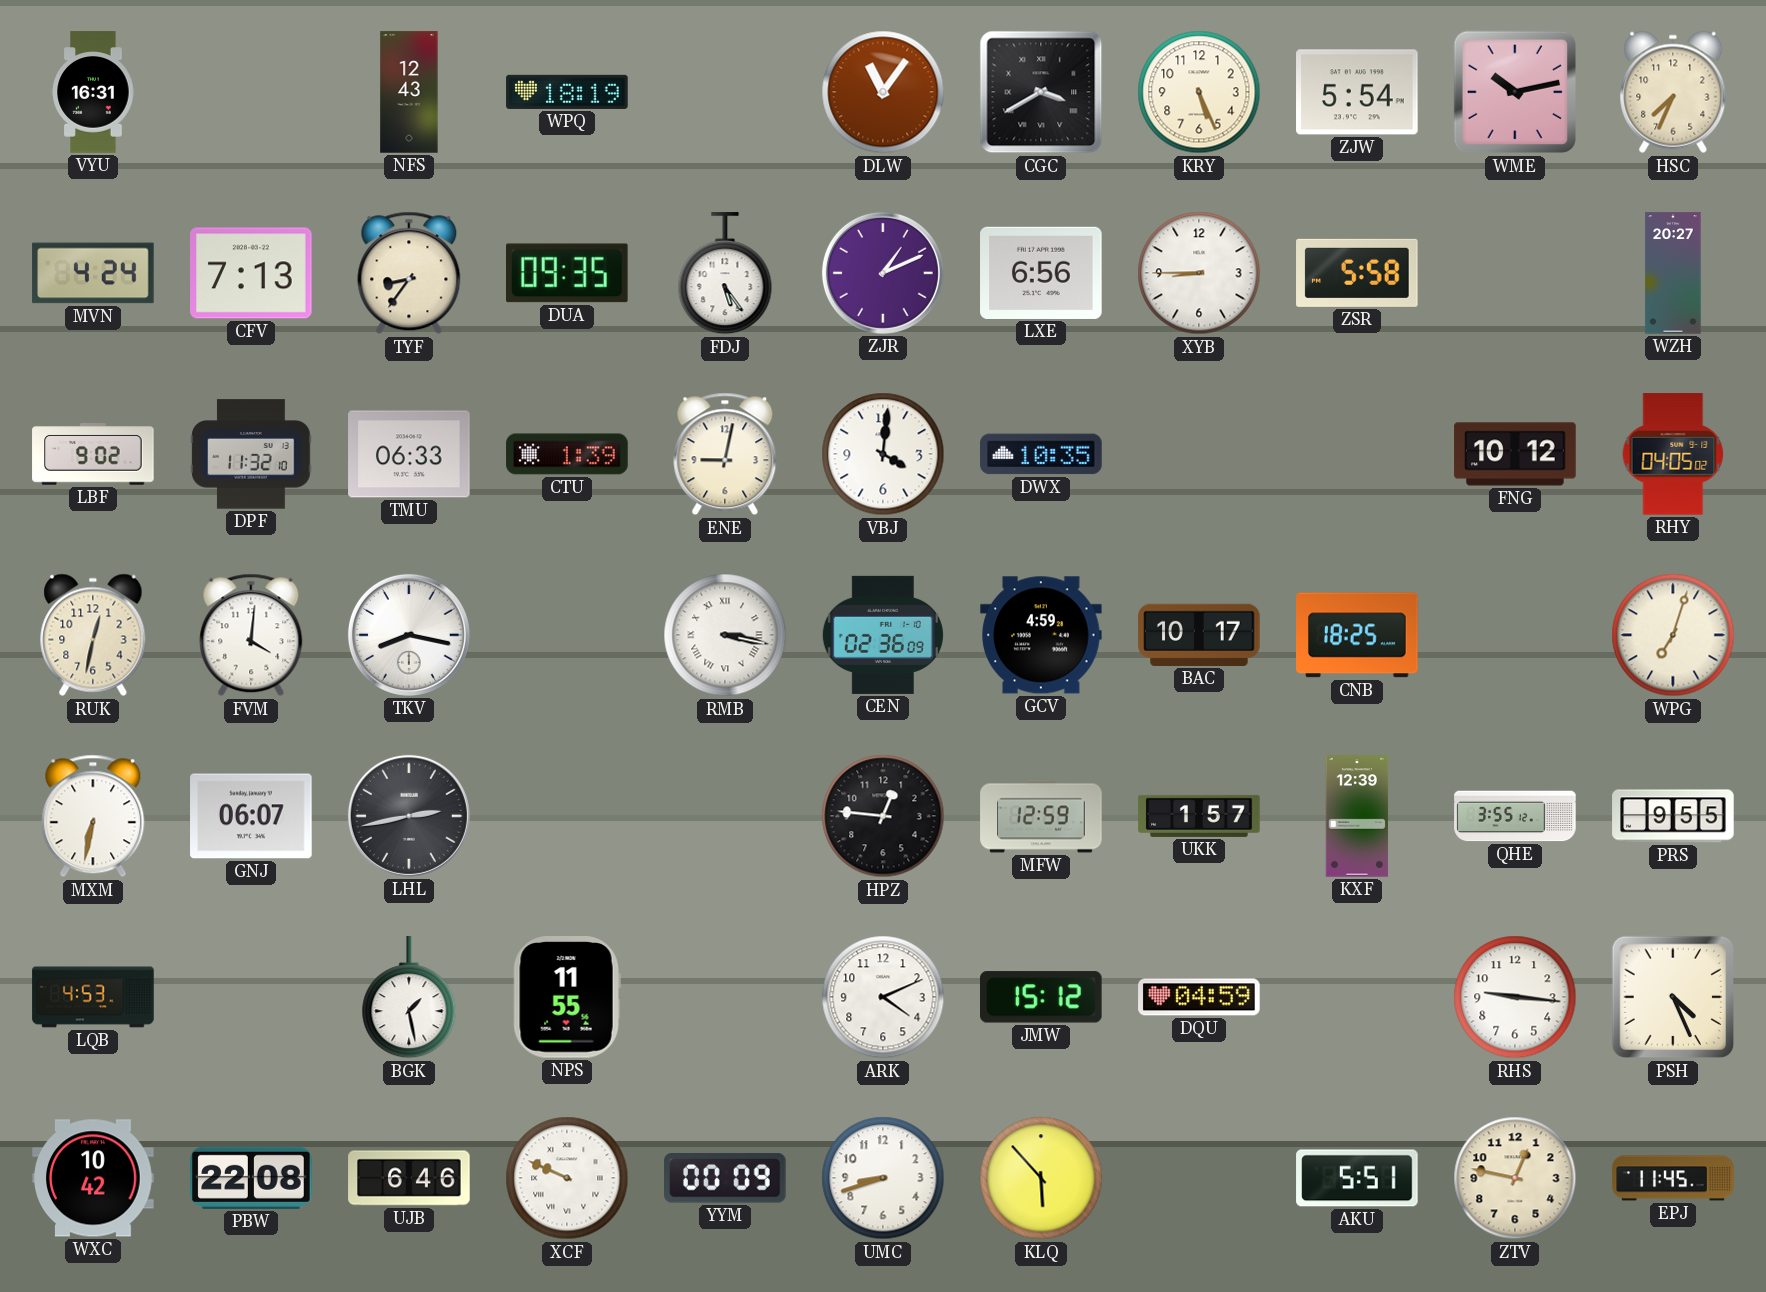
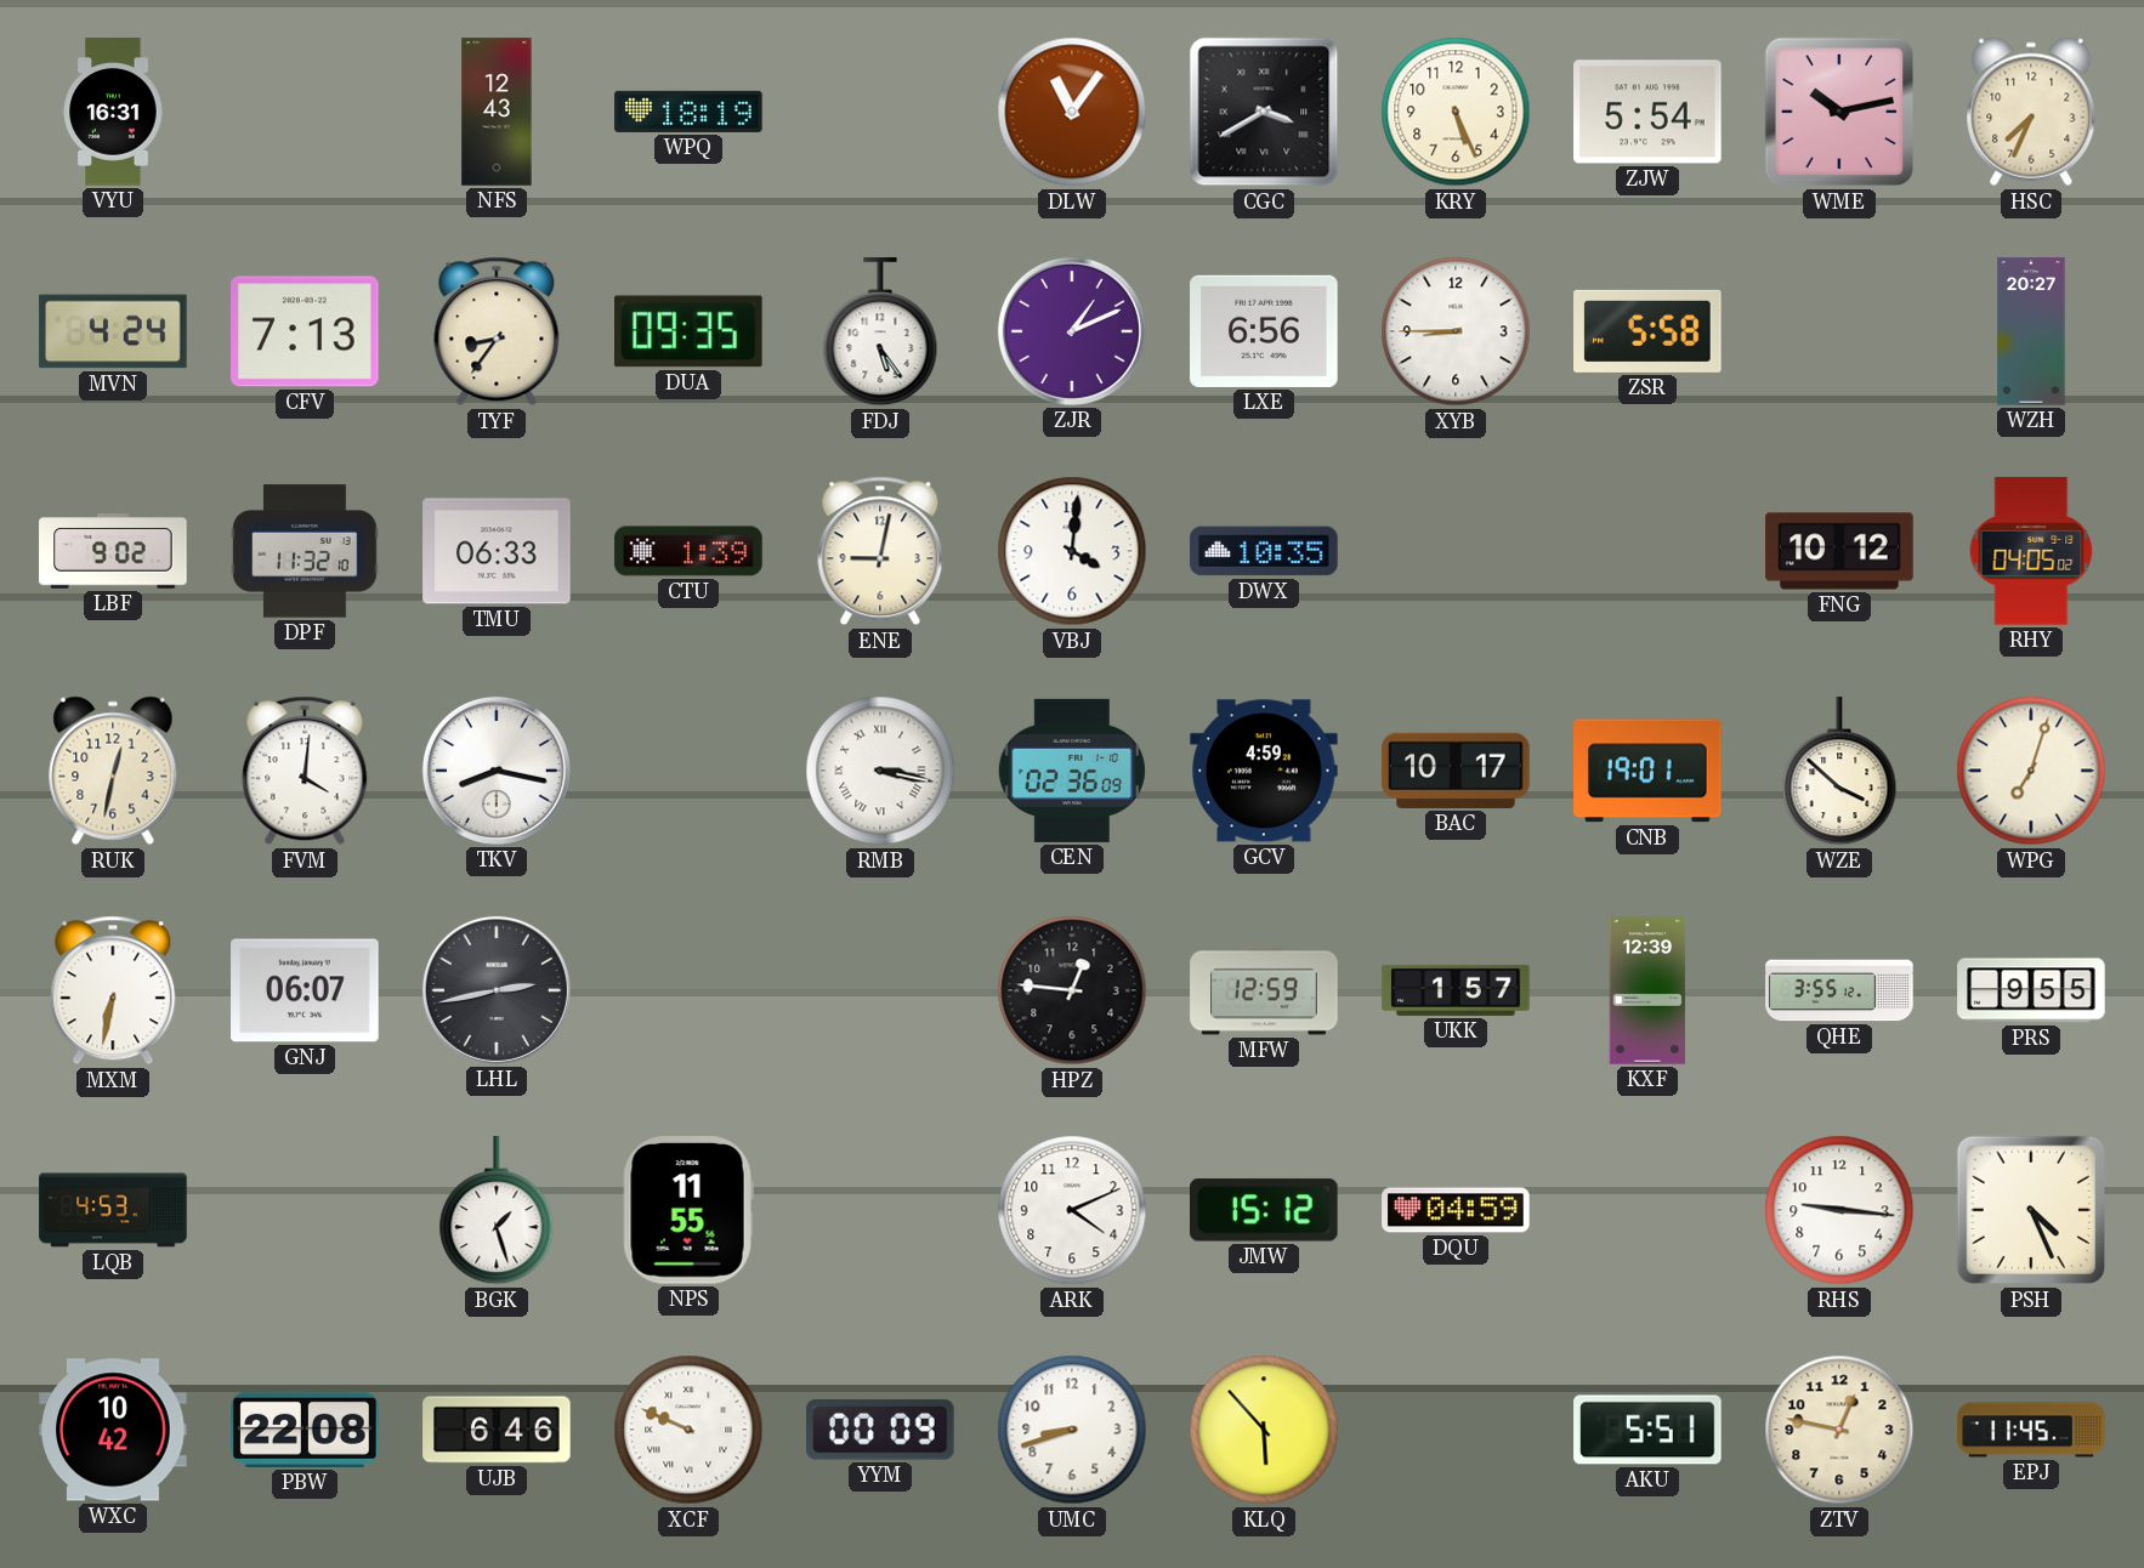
CNB: 18:25 -> 19:01 (1647, 771)
WZE: none -> 3:52 (1839, 772)
BGK: 1:28 -> 1:27 (497, 1211)
